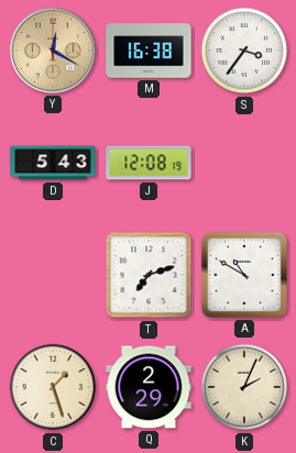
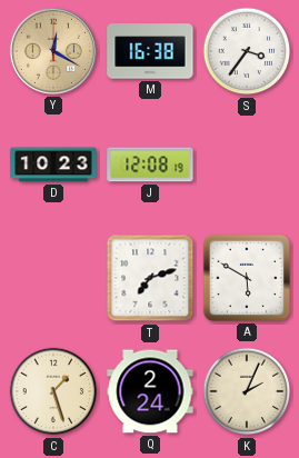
D: 5:43 -> 10:23 (53, 165)
A: 10:50 -> 5:50 (247, 278)
Q: 2:29 -> 2:24 (150, 391)
